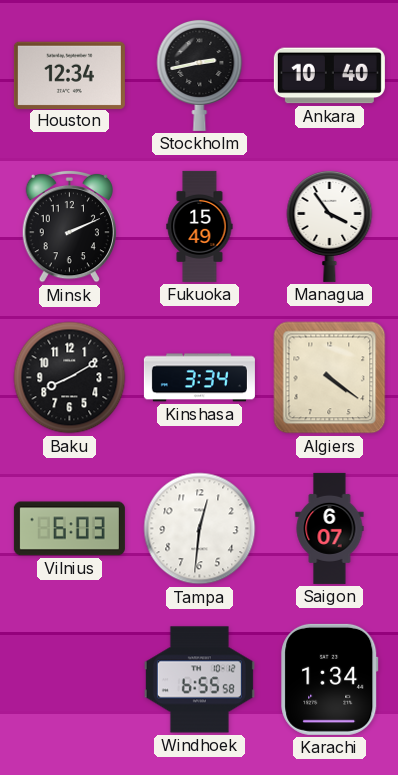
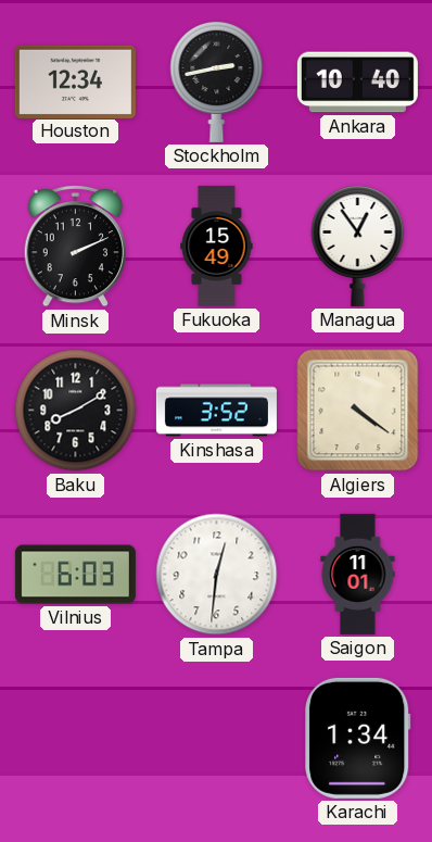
Managua: 3:54 -> 12:54 (358, 246)
Kinshasa: 3:34 -> 3:52 (216, 411)
Saigon: 6:07 -> 11:01 (358, 574)
Windhoek: 6:55 -> none (199, 680)
